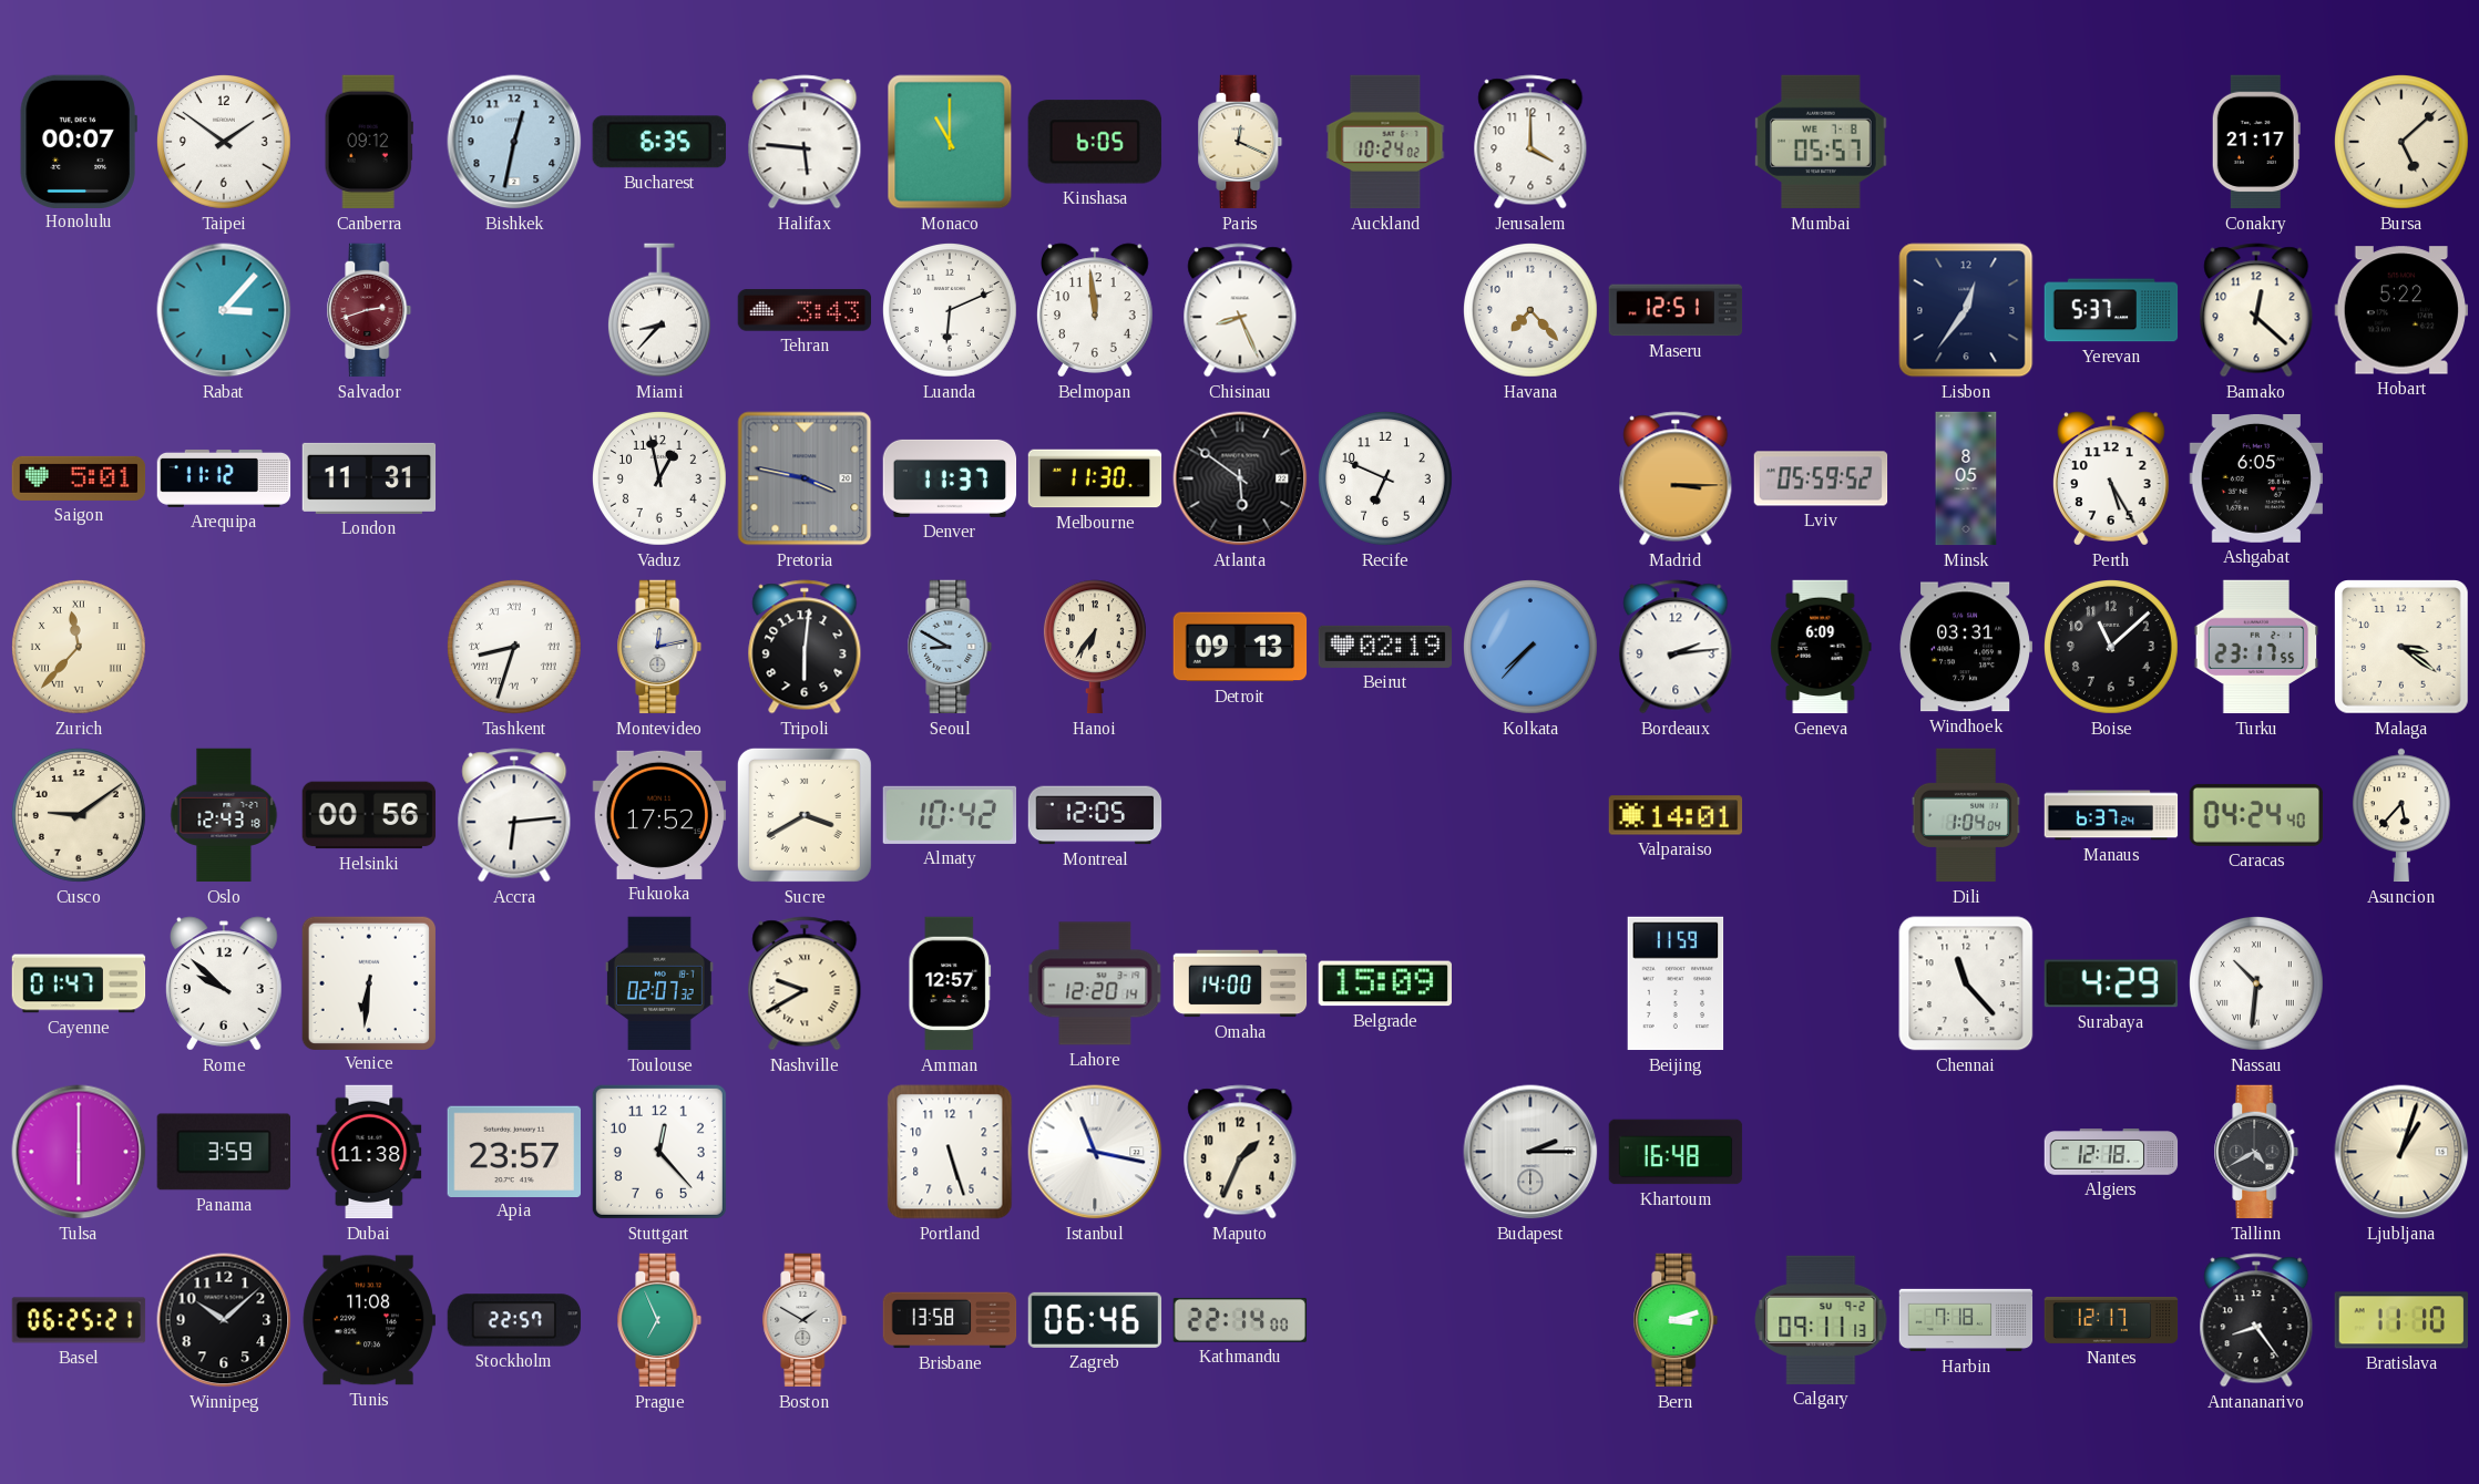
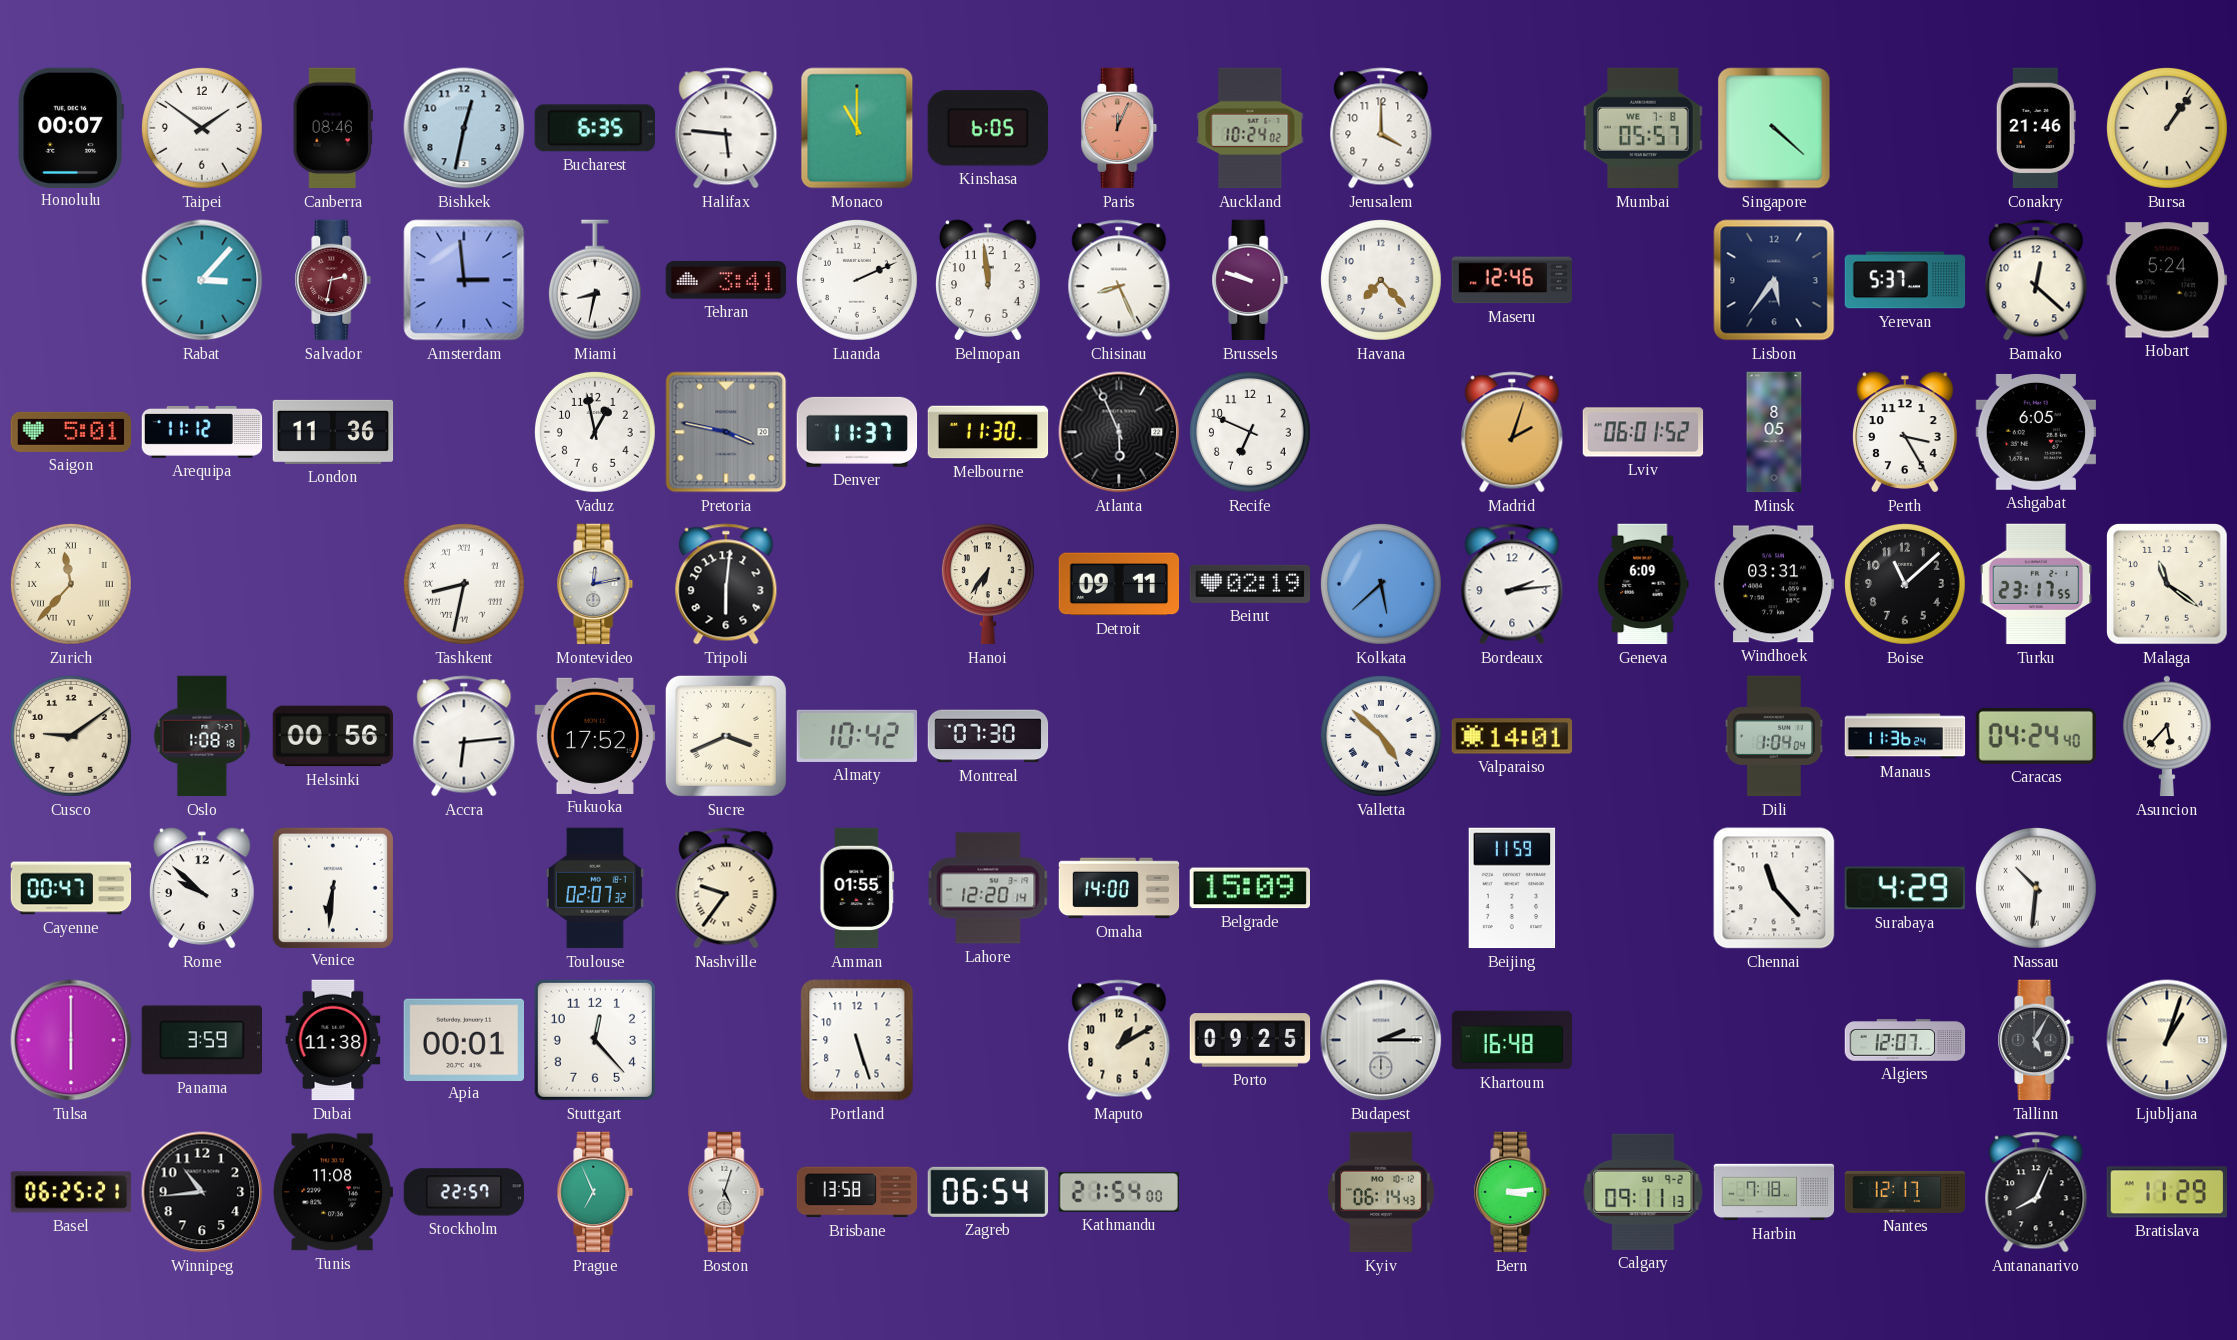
Canberra: 09:12 -> 08:46 (333, 128)
Paris: 12:19 -> 12:04 (1119, 128)
Paris dial: cream -> salmon (1119, 128)
Singapore: none -> 4:22 (1774, 128)
Conakry: 21:17 -> 21:46 (2036, 128)
Bursa: 5:08 -> 1:06 (2167, 128)
Salvador: 2:42 -> 2:32 (333, 280)
Amsterdam: none -> 2:59 (464, 280)
Miami: 8:37 -> 8:32 (595, 280)
Tehran: 3:43 -> 3:41 (726, 280)
Luanda: 6:11 -> 2:11 (857, 280)
Brussels: none -> 9:48 (1250, 280)
Maseru: 12:51 -> 12:46 (1512, 280)
Lisbon: 12:36 -> 5:36 (1774, 280)
Hobart: 5:22 -> 5:24 (2166, 280)
London: 11:31 -> 11:36 (333, 432)
Atlanta: 5:51 -> 5:56 (1119, 432)
Madrid: 3:15 -> 2:03 (1512, 432)
Lviv: 05:59 -> 06:01 (1643, 432)
Perth: 5:25 -> 3:25 (1906, 432)
Tashkent: 8:33 -> 8:32 (464, 584)
Seoul: 8:50 -> none (950, 647)
Detroit: 09:13 -> 09:11 (1119, 584)
Kolkata: 7:37 -> 5:38 (1381, 584)
Malaga: 3:21 -> 11:21 (2168, 585)
Oslo: 12:43 -> 1:08 (202, 736)
Sucre: 3:40 -> 3:41 (726, 736)
Montreal: 12:05 -> 07:30 (988, 736)
Valletta: none -> 4:52 (1381, 736)
Manaus: 6:37 -> 11:36 (1905, 736)
Cayenne: 01:47 -> 00:47 (71, 888)
Nashville: 9:40 -> 9:36 (726, 888)
Amman: 12:57 -> 01:55 (857, 888)
Apia: 23:57 -> 00:01 (463, 1039)
Istanbul: 11:17 -> none (1095, 1152)
Maputo: 1:34 -> 1:10 (1119, 1040)
Porto: none -> 09:25 (1250, 1040)
Algiers: 12:18 -> 12:07 (1905, 1040)
Tallinn: 4:40 -> 5:05 (2036, 1040)
Winnipeg: 10:08 -> 10:44 (202, 1192)
Boston: 1:50 -> 5:03 (726, 1192)
Zagreb: 06:46 -> 06:54 (988, 1192)
Kathmandu: 22:14 -> 21:54 (1119, 1192)
Kyiv: none -> 06:14 (1381, 1192)
Bern: 3:12 -> 3:14 (1512, 1192)
Antananarivo: 8:24 -> 8:04 (2036, 1192)
Bratislava: 11:10 -> 11:29 (2166, 1192)
